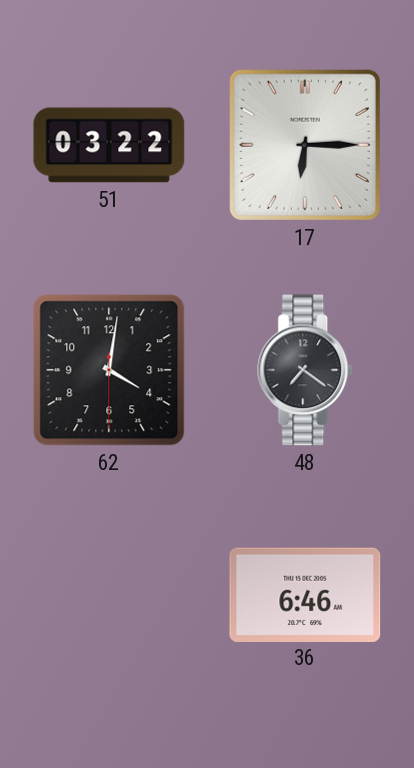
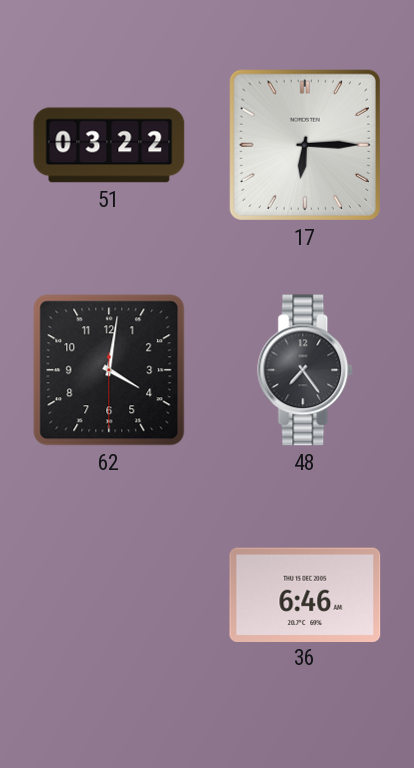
48: 7:21 -> 7:24 (306, 370)
